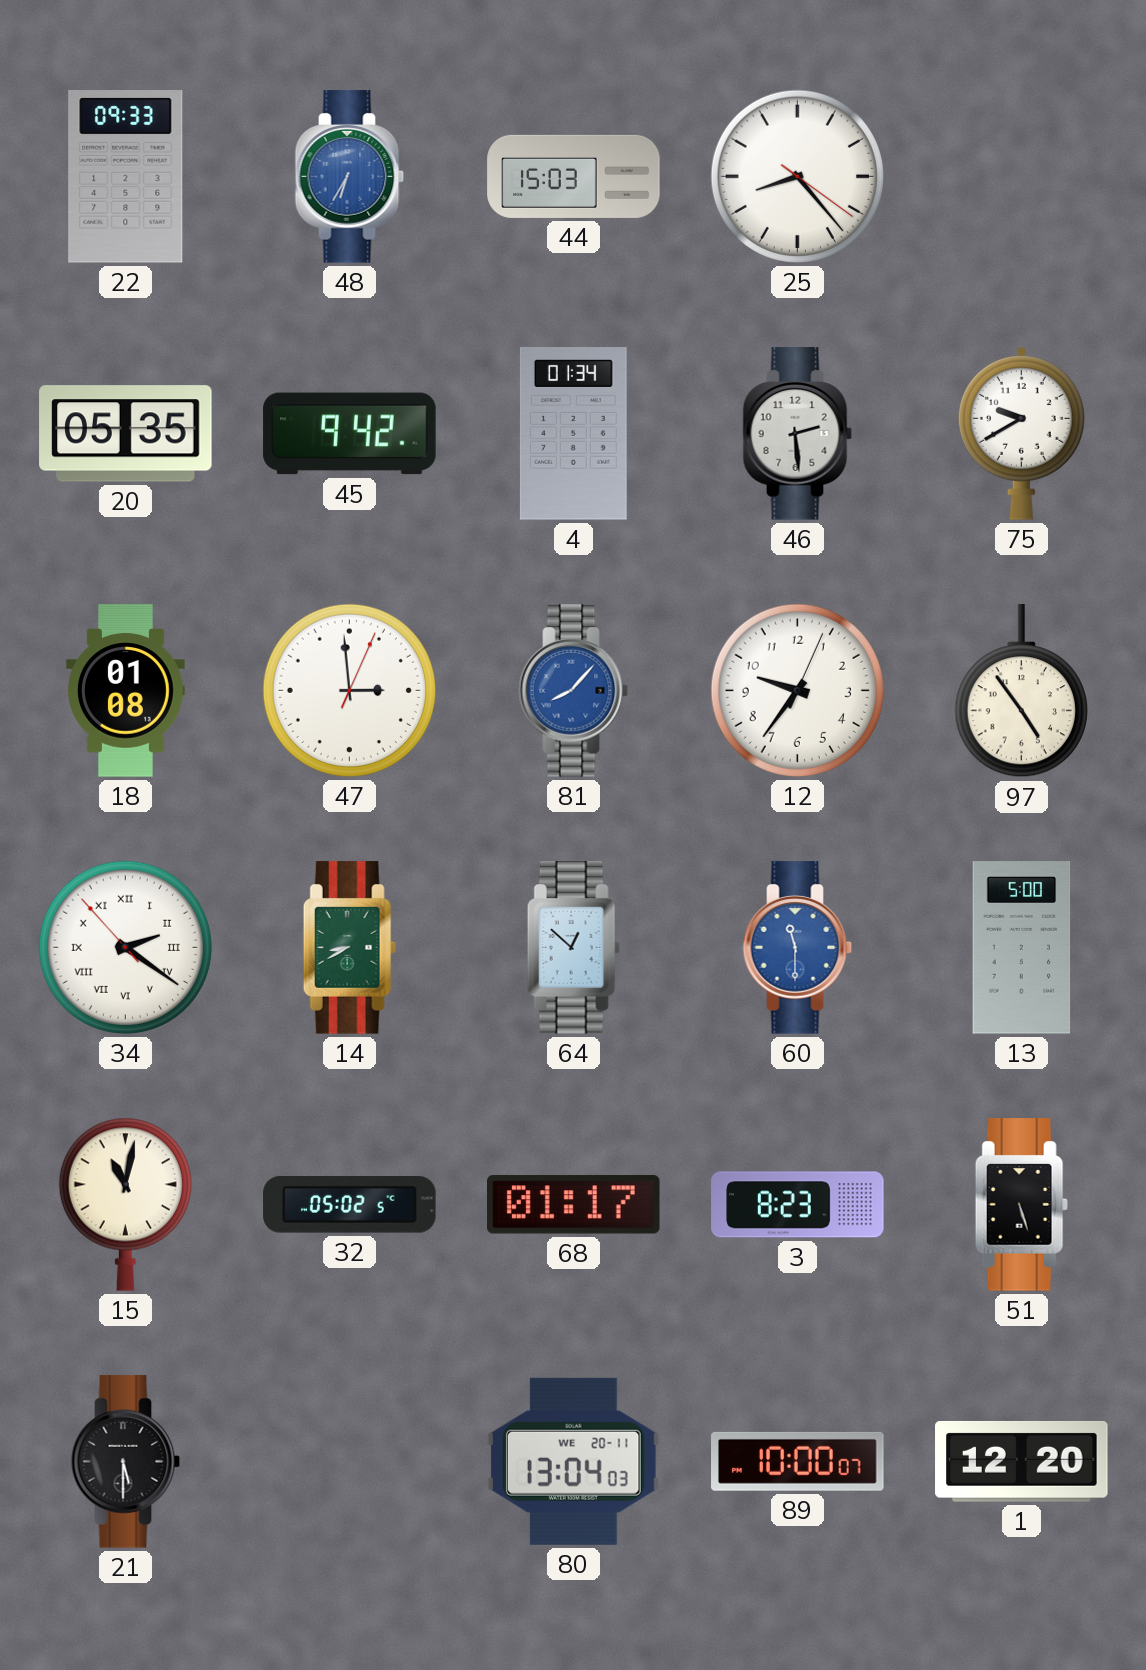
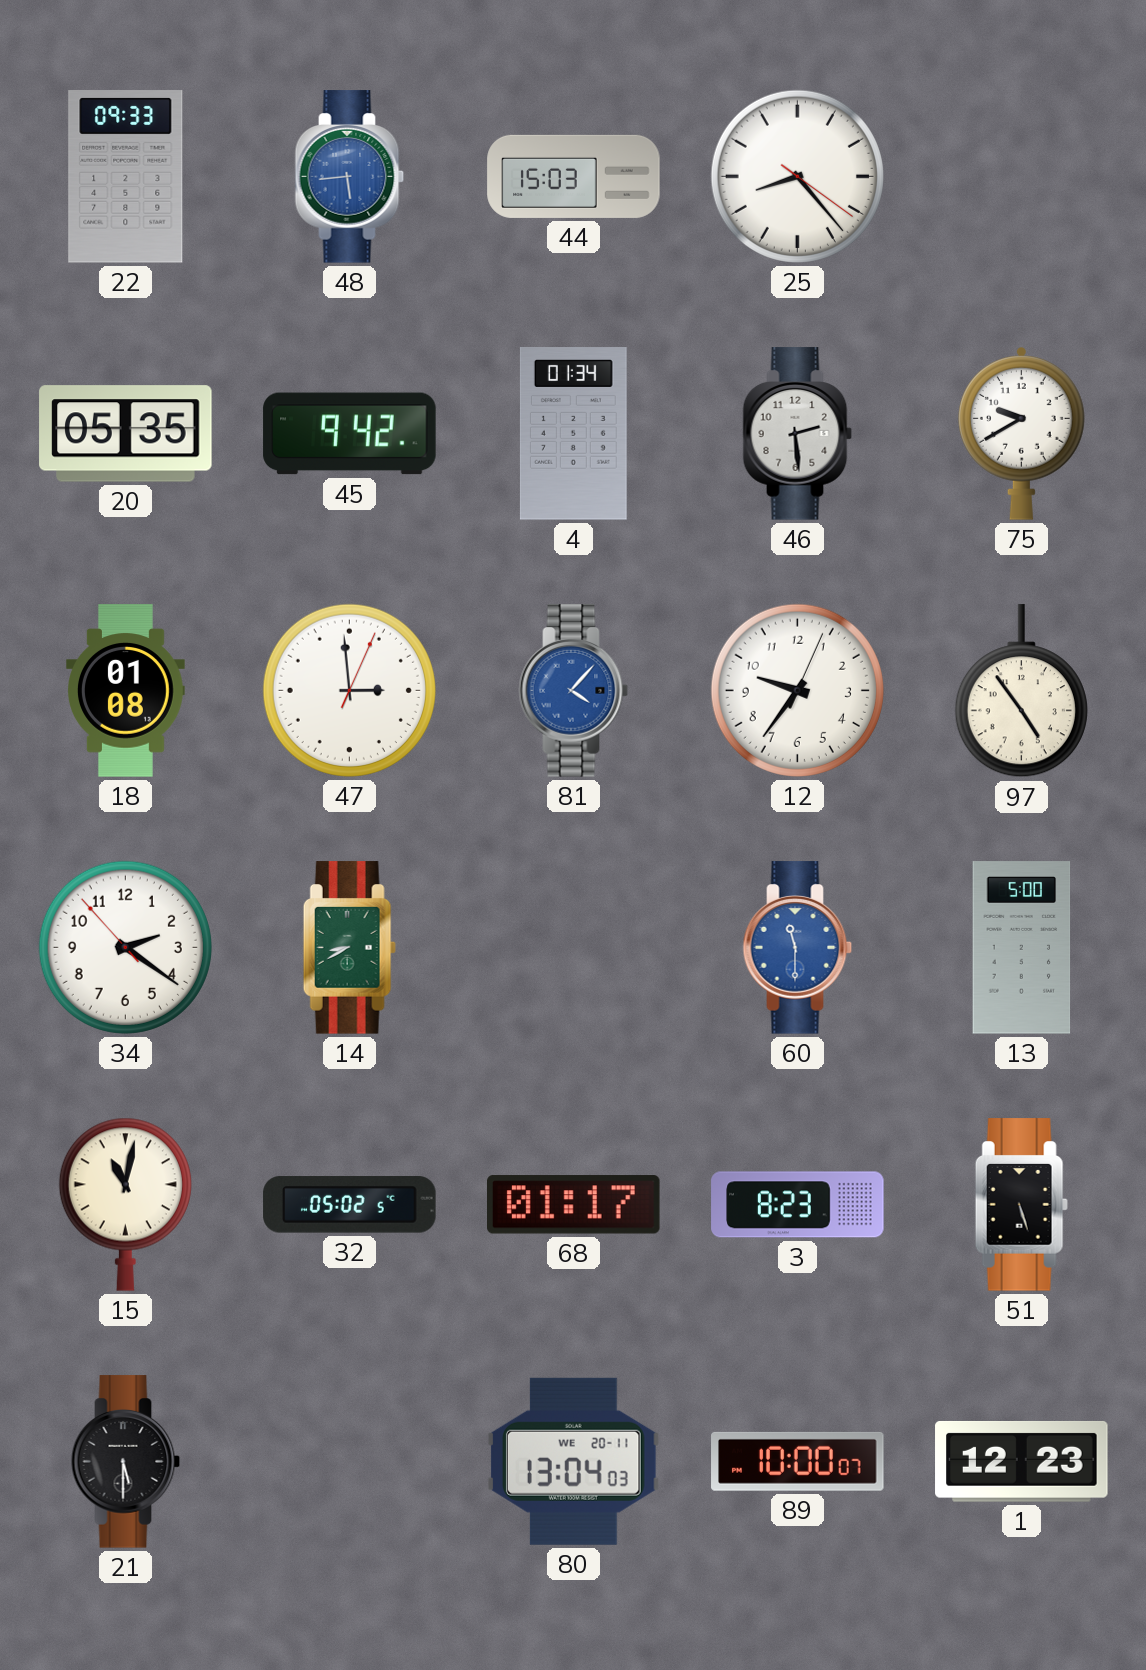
48: 6:35 -> 5:44 (350, 177)
81: 8:07 -> 4:07 (574, 691)
34 numerals: Roman -> Arabic (125, 947)
64: 12:52 -> none (573, 948)
1: 12:20 -> 12:23 (1022, 1461)
